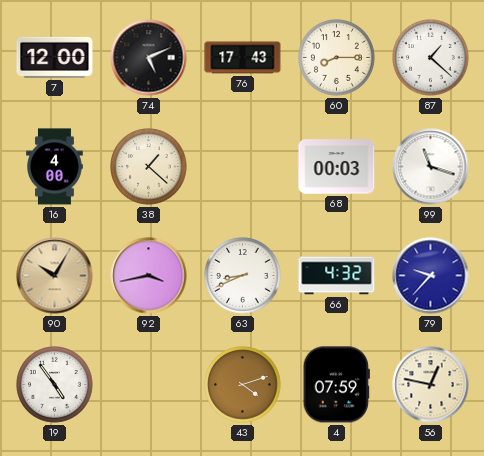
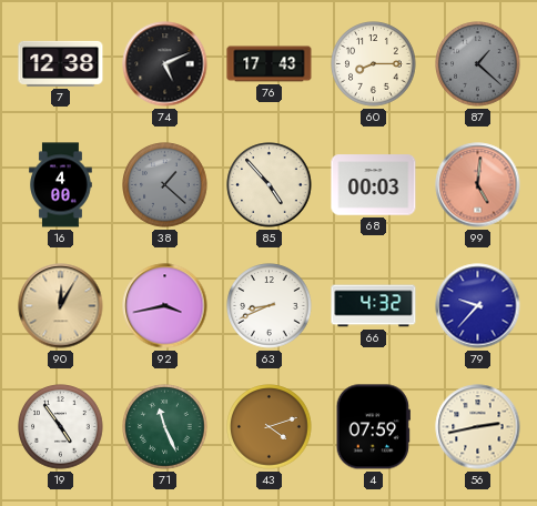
7: 12:00 -> 12:38 (61, 63)
87 dial: white -> grey (478, 64)
38 dial: cream -> grey (165, 185)
85: none -> 4:53 (270, 185)
99: 11:18 -> 5:01 (478, 185)
99 dial: white -> salmon (478, 185)
90: 10:05 -> 12:05 (61, 306)
71: none -> 11:26 (165, 427)
56: 12:47 -> 2:43 (478, 427)
